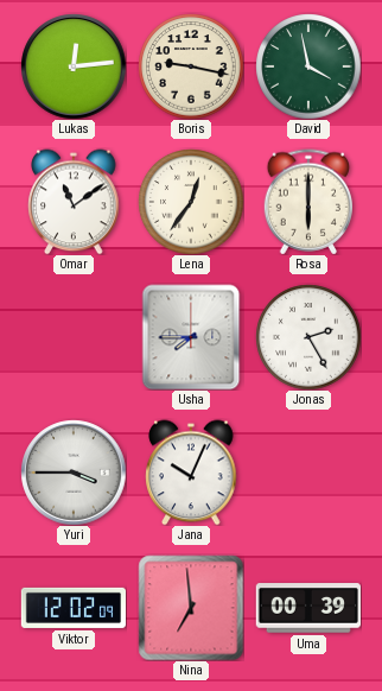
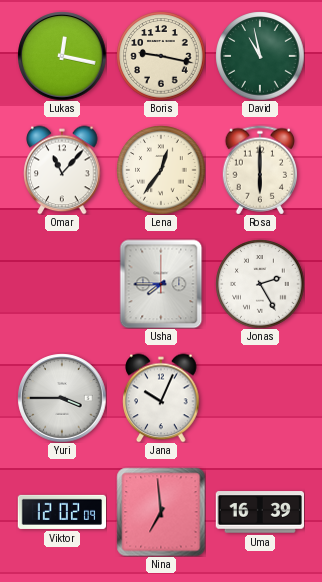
Lukas: 12:14 -> 12:17 (62, 56)
David: 3:58 -> 10:58 (260, 56)
Omar: 11:09 -> 11:07 (62, 170)
Uma: 00:39 -> 16:39 (259, 512)
